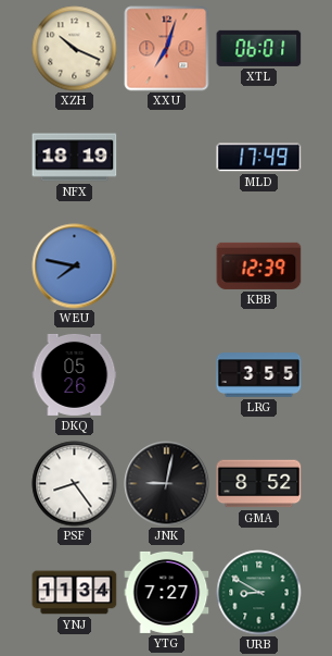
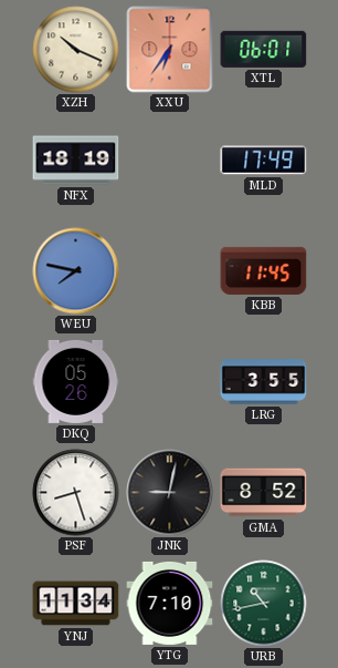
XXU: 7:03 -> 6:36 (170, 50)
KBB: 12:39 -> 11:45 (264, 270)
PSF: 8:24 -> 8:27 (76, 493)
YTG: 7:27 -> 7:10 (170, 603)
URB: 8:50 -> 10:43 (264, 604)
